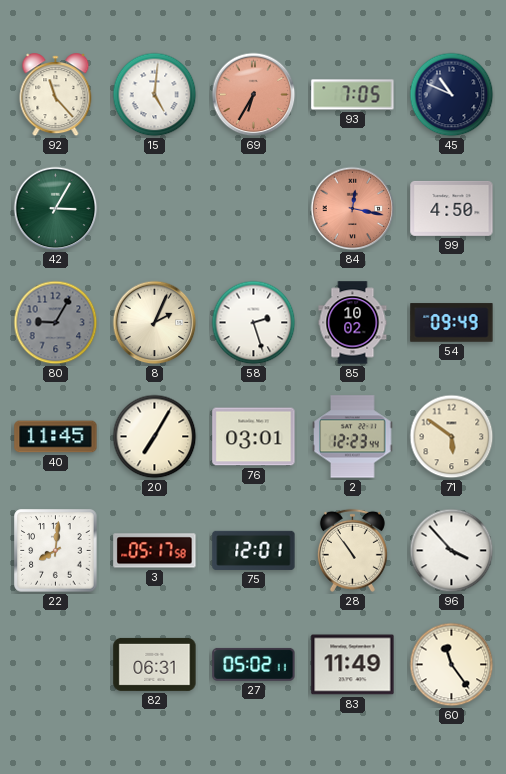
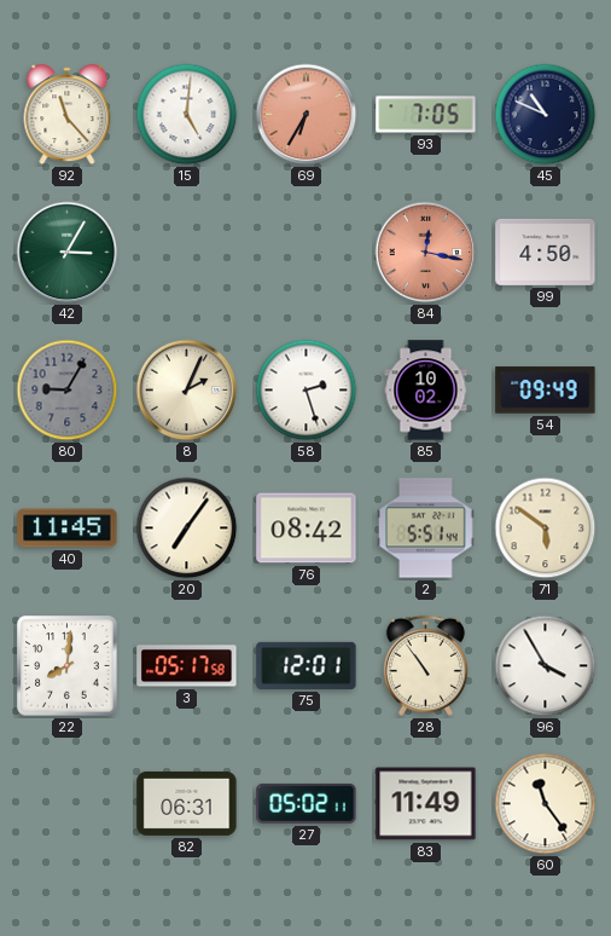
20: 7:05 -> 7:06 (187, 528)
76: 03:01 -> 08:42 (307, 528)
2: 12:23 -> 5:51 (426, 528)
96: 3:53 -> 3:55 (546, 666)
